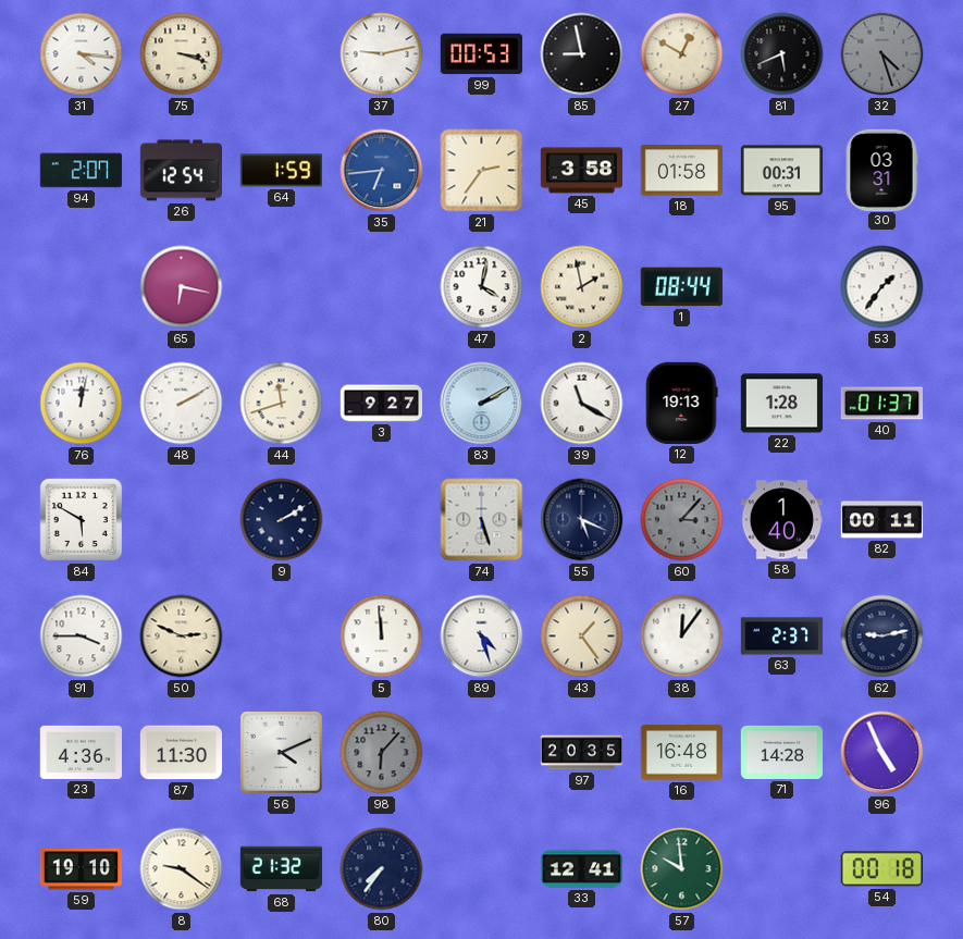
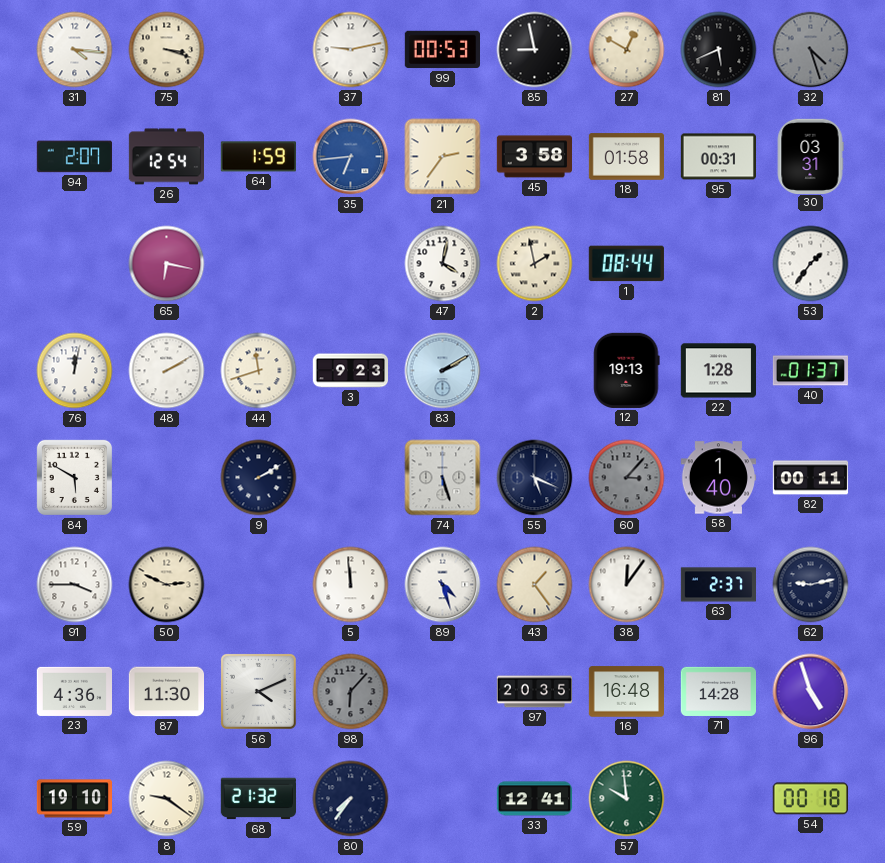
3: 9:27 -> 9:23 (350, 371)
39: 11:20 -> none (582, 404)
96: 4:56 -> 4:57 (811, 692)
